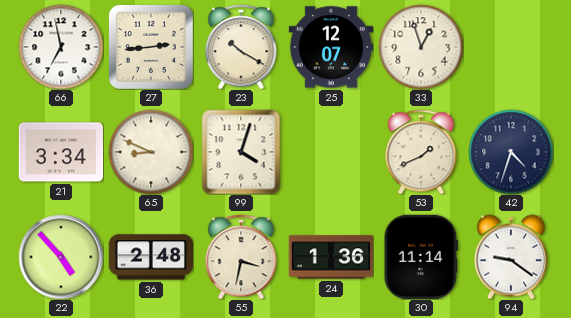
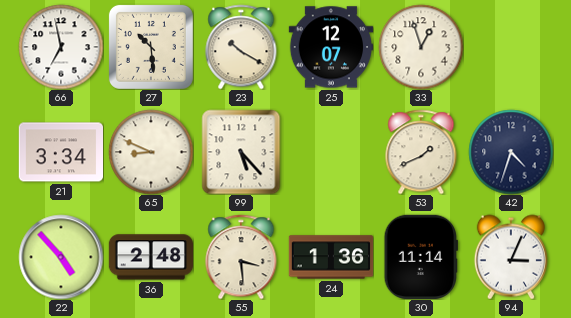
27: 2:44 -> 10:29 (151, 47)
99: 4:03 -> 5:23 (241, 152)
55: 3:32 -> 3:29 (241, 257)
94: 9:21 -> 3:04 (510, 257)
